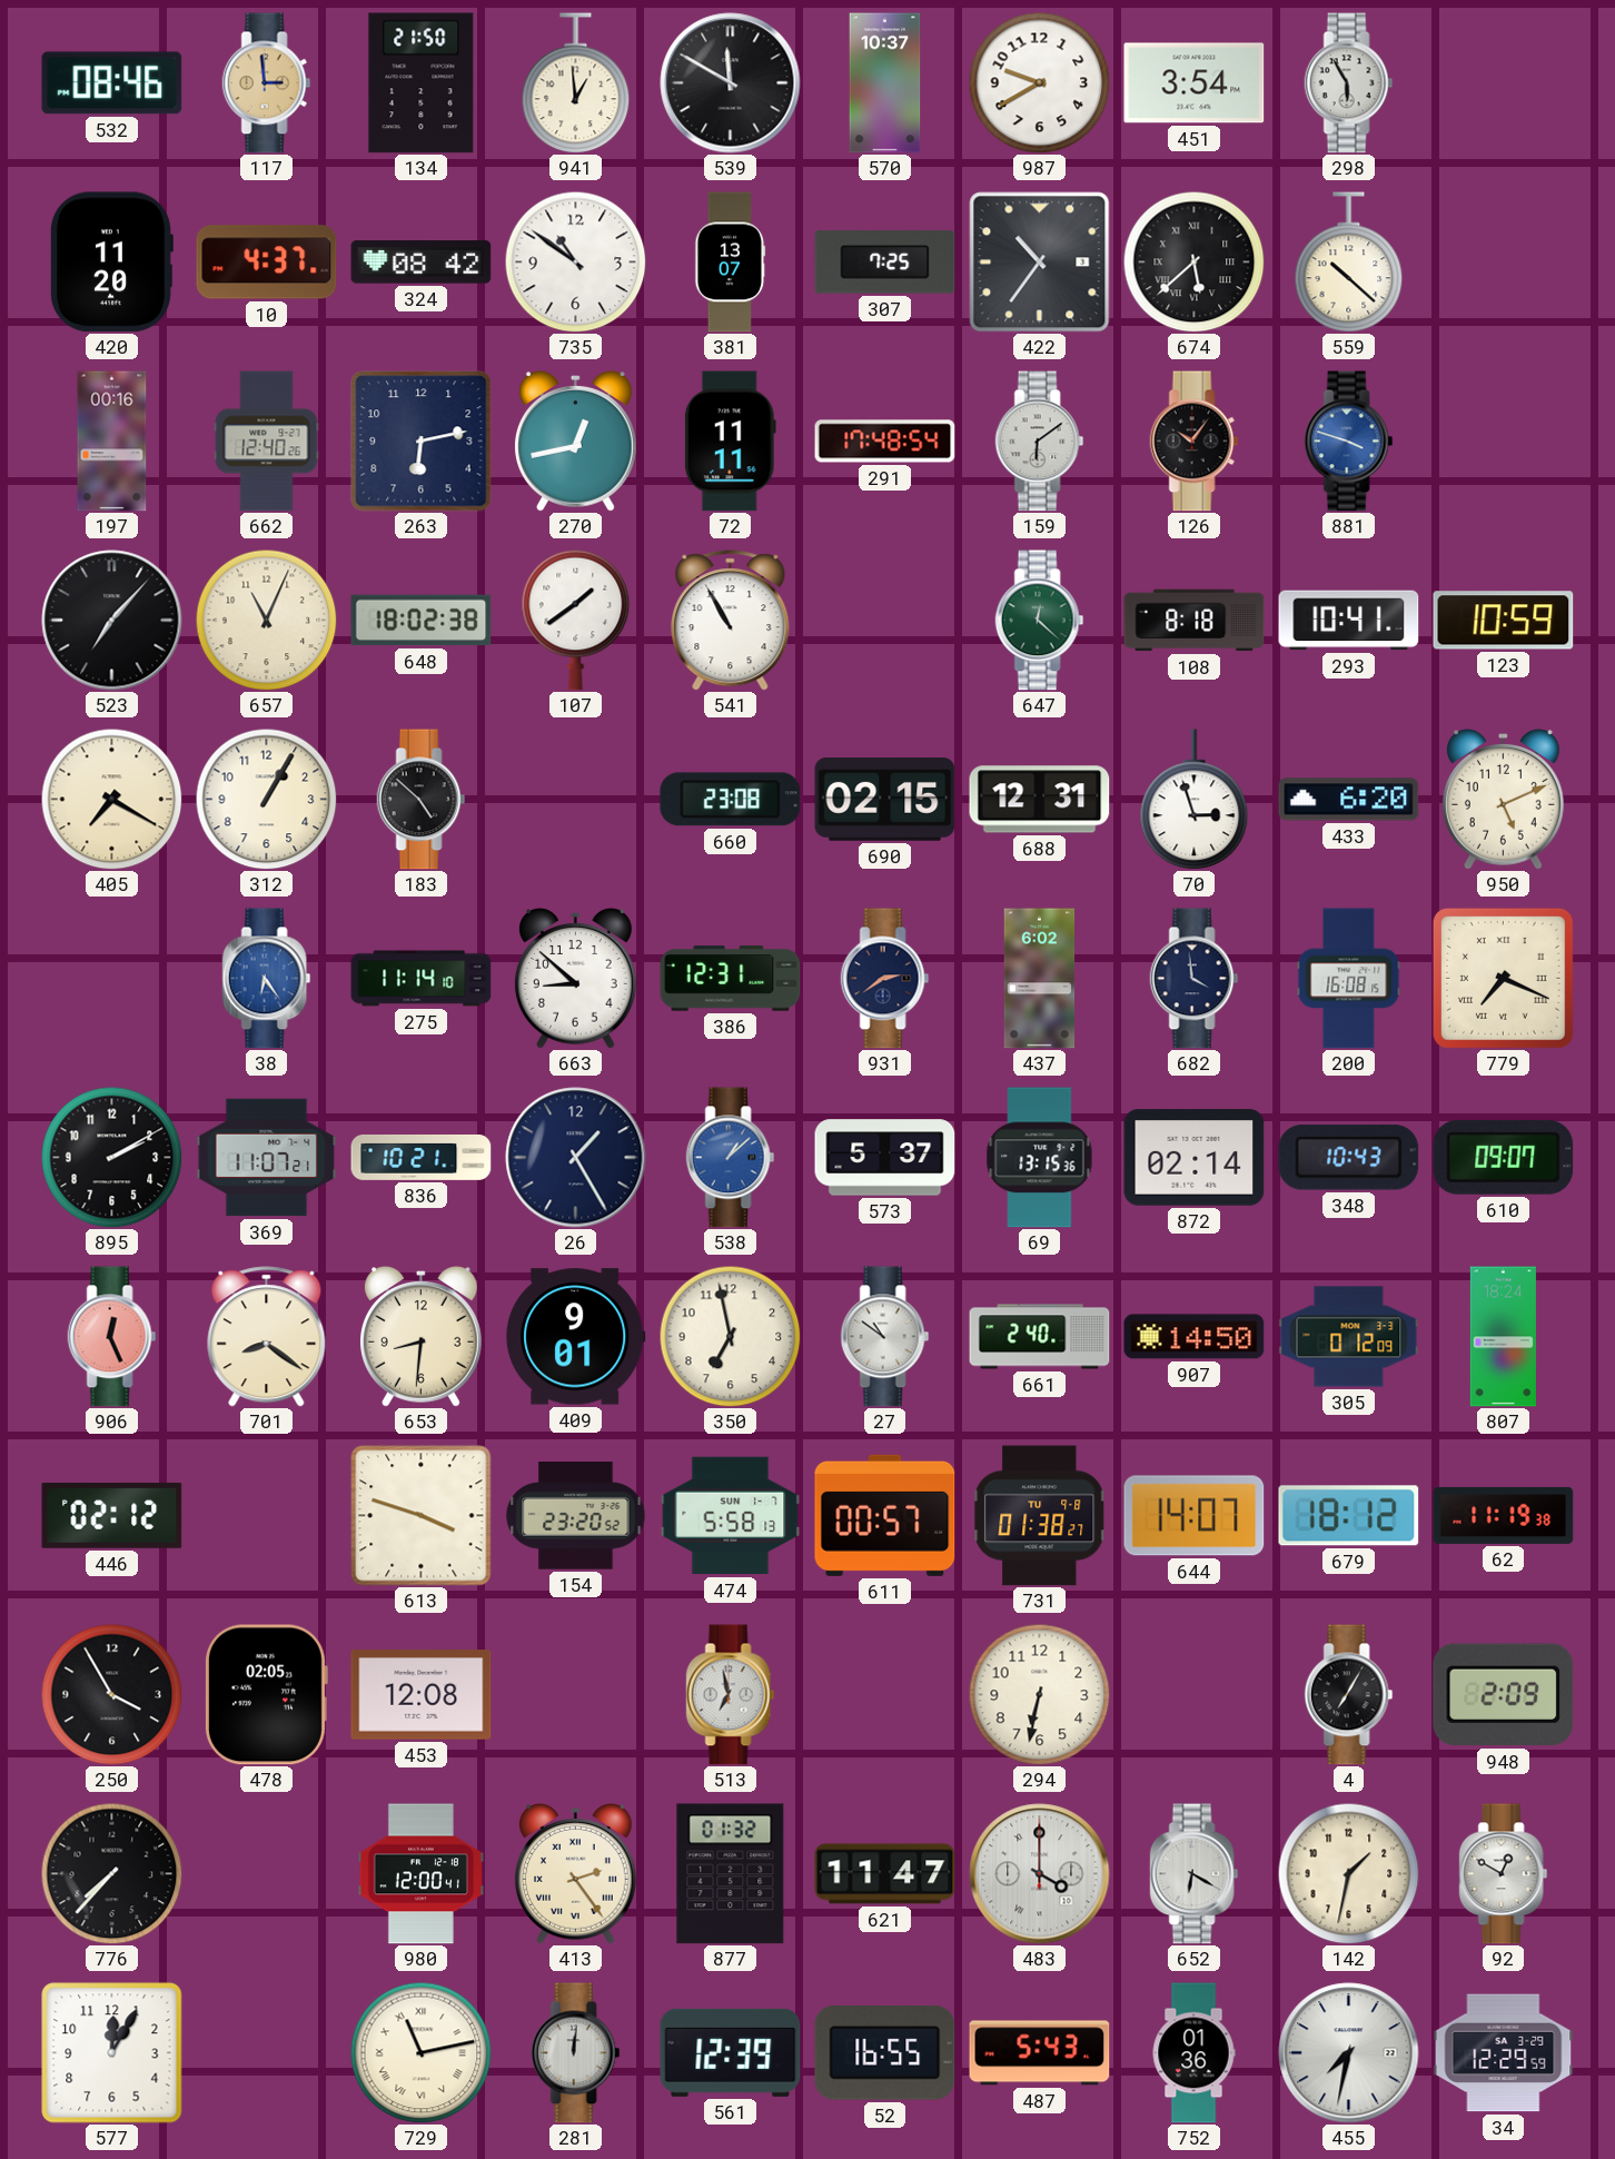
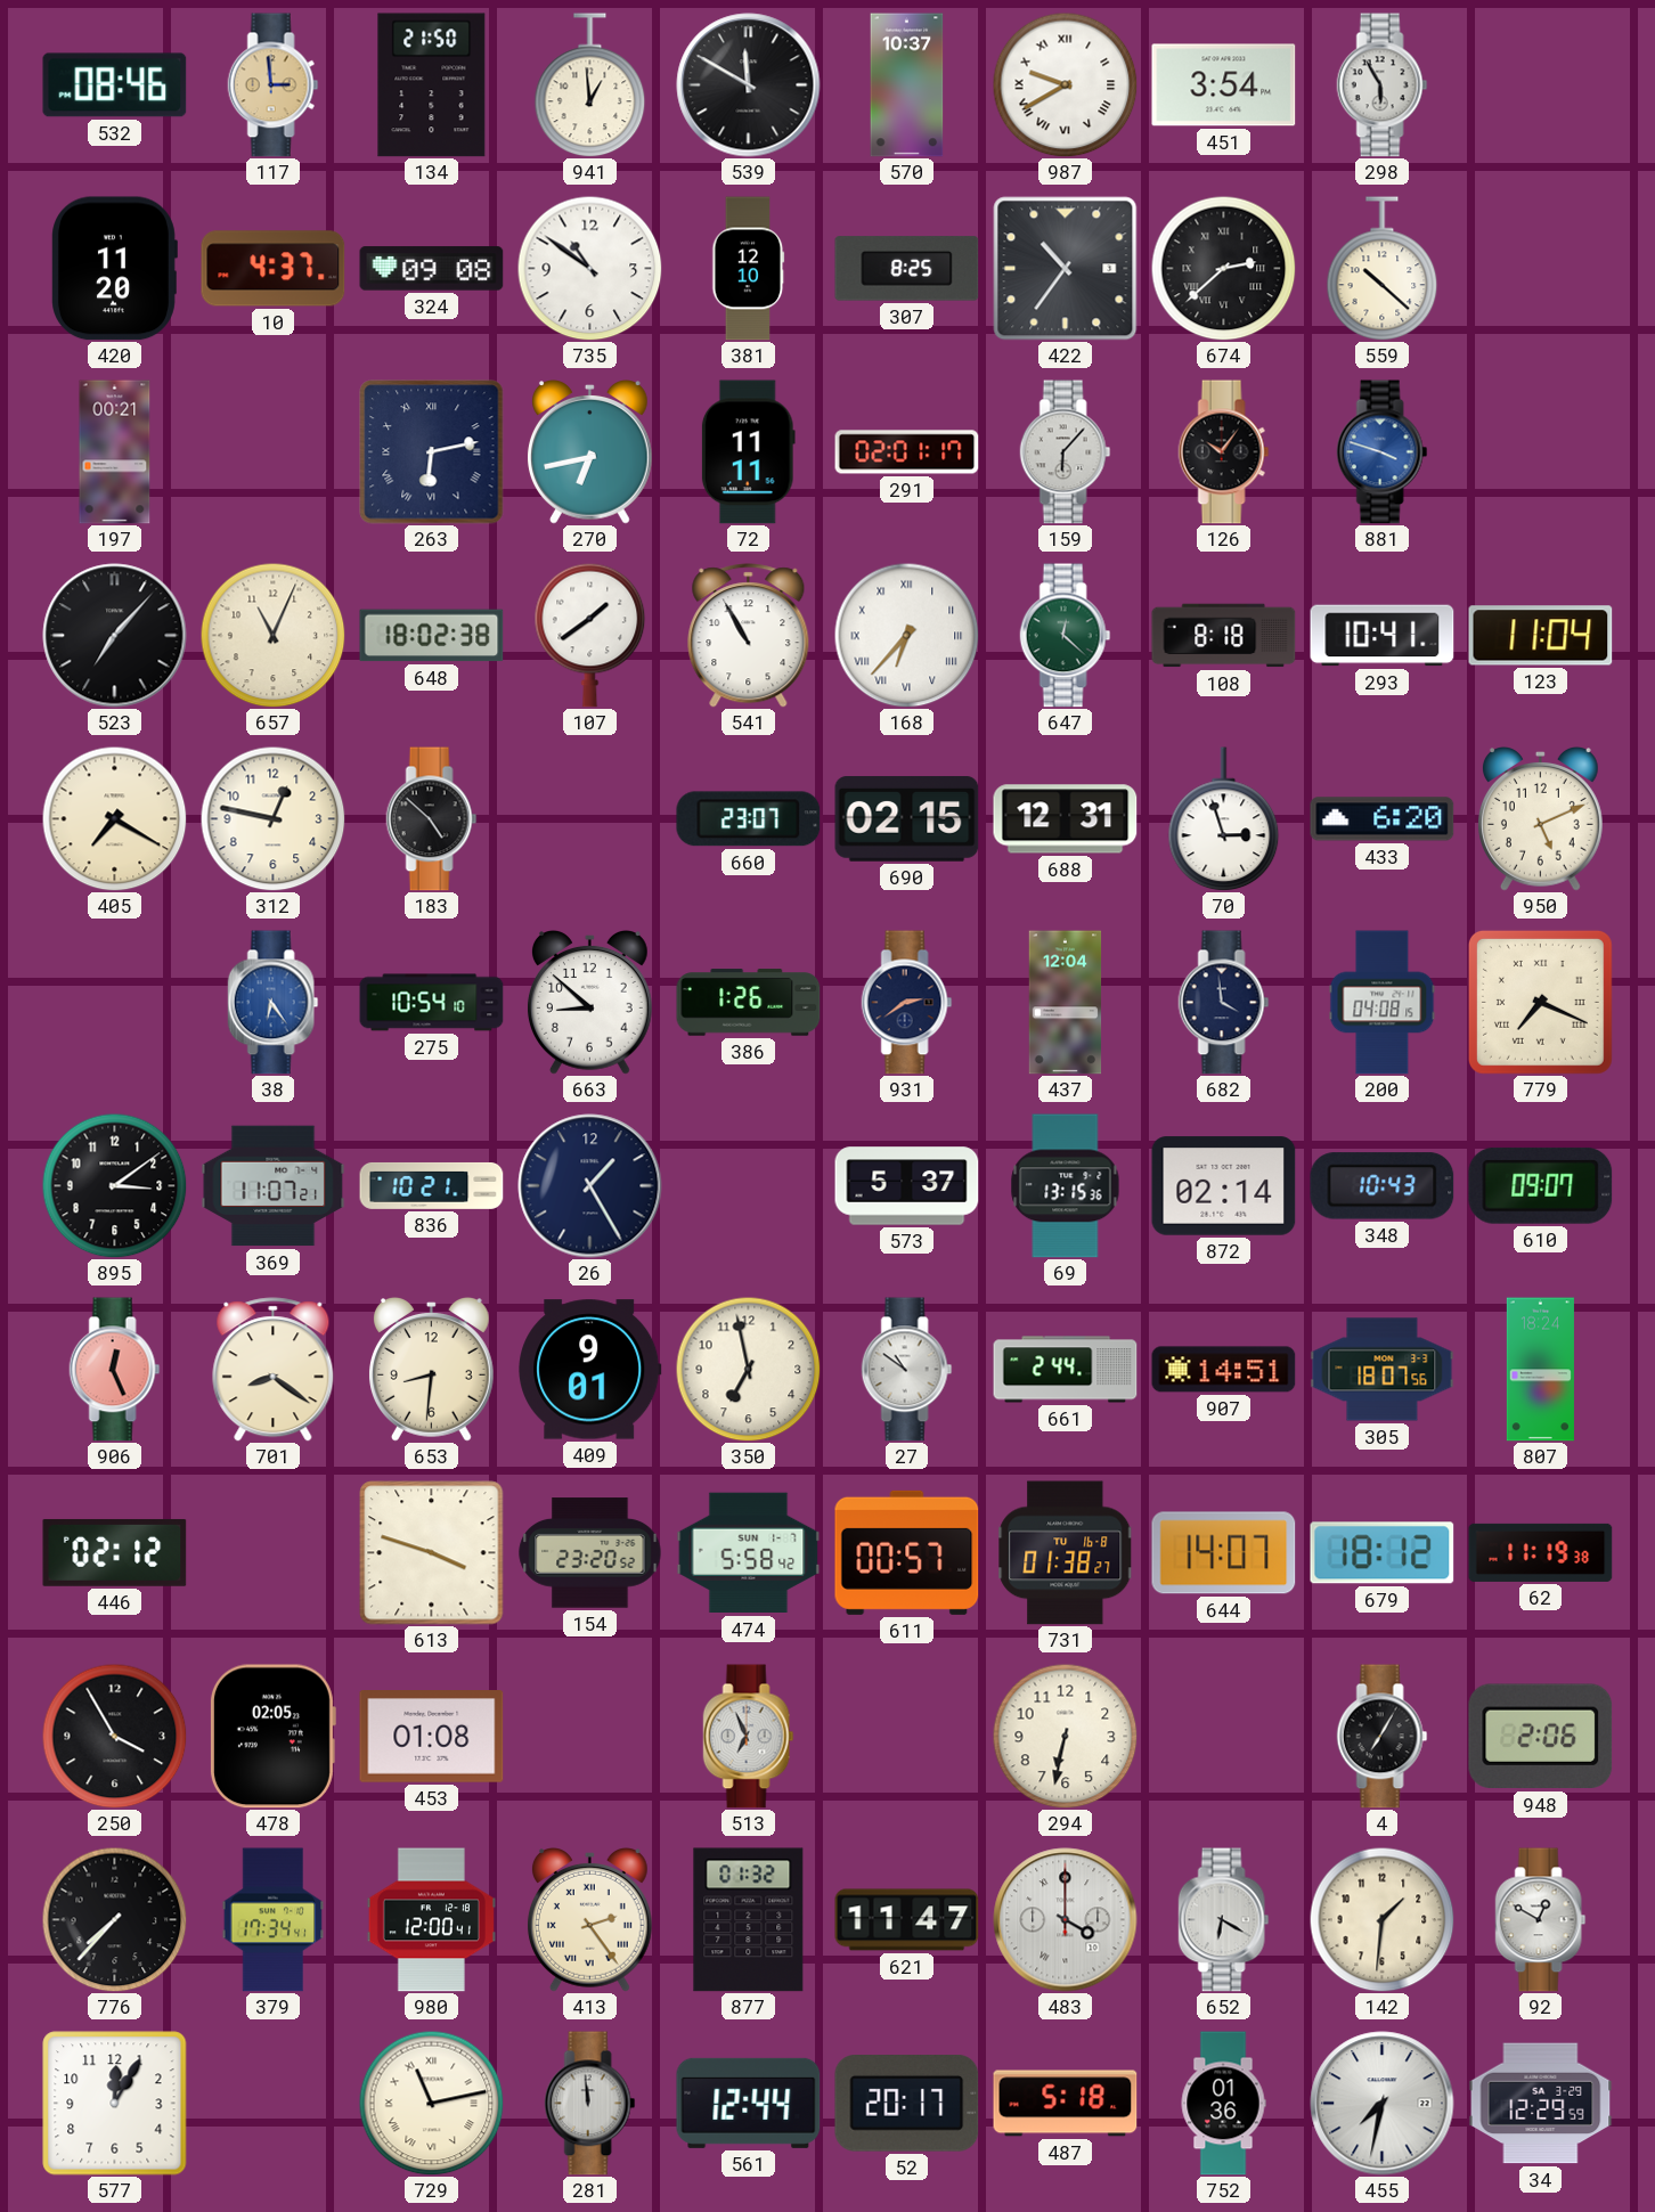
987 numerals: Arabic -> Roman (1065, 84)
324: 08:42 -> 09:08 (432, 269)
381: 13:07 -> 12:10 (749, 269)
307: 7:25 -> 8:25 (907, 269)
674: 5:38 -> 2:38 (1223, 268)
197: 00:16 -> 00:21 (115, 452)
662: 12:40 -> none (267, 442)
263 numerals: Arabic -> Roman (432, 452)
270: 12:43 -> 6:43 (589, 452)
291: 17:48 -> 02:01 (907, 452)
159: 6:09 -> 6:07 (1066, 452)
168: none -> 6:37 (906, 635)
123: 10:59 -> 11:04 (1541, 636)
312: 1:05 -> 12:47 (272, 818)
660: 23:08 -> 23:07 (749, 819)
275: 11:14 -> 10:54 (432, 1003)
386: 12:31 -> 1:26 (749, 1003)
437: 6:02 -> 12:04 (1066, 1003)
200: 16:08 -> 04:08 (1383, 1003)
895: 2:10 -> 3:09 (114, 1185)
538: 1:08 -> none (731, 1158)
661: 2:40 -> 2:44 (1066, 1370)
907: 14:50 -> 14:51 (1224, 1370)
305: 0:12 -> 18:07 (1383, 1370)
474: 5:58:13 -> 5:58:42 (749, 1553)
731 date: TU 9-8 -> TU 16-8 (1066, 1553)
453: 12:08 -> 01:08 (432, 1737)
513: 6:58 -> 6:56 (749, 1737)
948: 2:09 -> 2:06 (1541, 1737)
379: none -> 17:34 (274, 1920)
142: 1:32 -> 1:31 (1381, 1919)
281: 12:01 -> 11:59 (590, 2104)
561: 12:39 -> 12:44 (749, 2103)
52: 16:55 -> 20:17 (907, 2104)
487: 5:43 -> 5:18 (1066, 2104)
